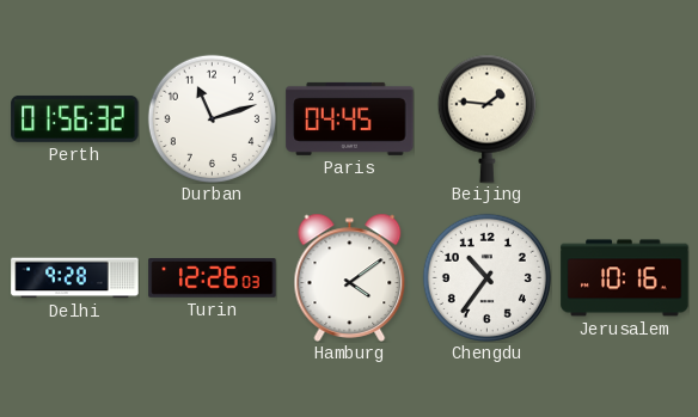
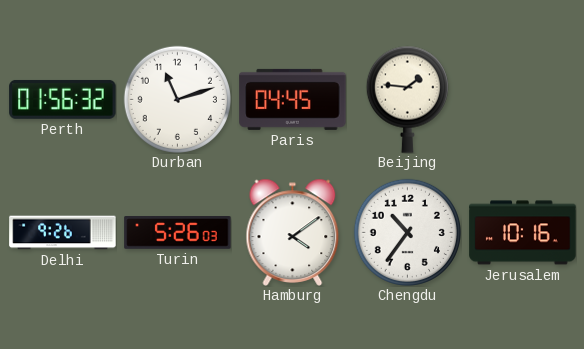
Delhi: 9:28 -> 9:26 (63, 233)
Turin: 12:26 -> 5:26 (178, 233)
